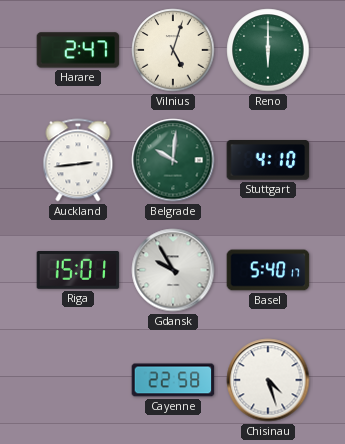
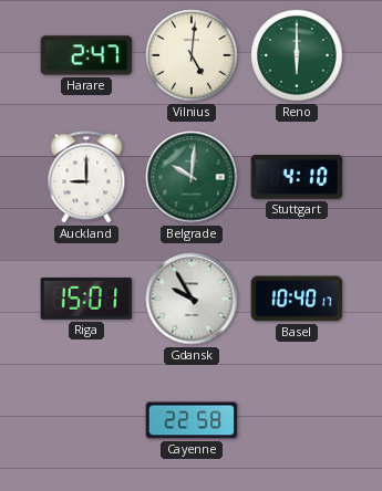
Vilnius: 5:03 -> 5:01 (192, 55)
Auckland: 2:44 -> 9:00 (86, 177)
Basel: 5:40 -> 10:40 (297, 299)
Chisinau: 4:27 -> none (268, 380)
